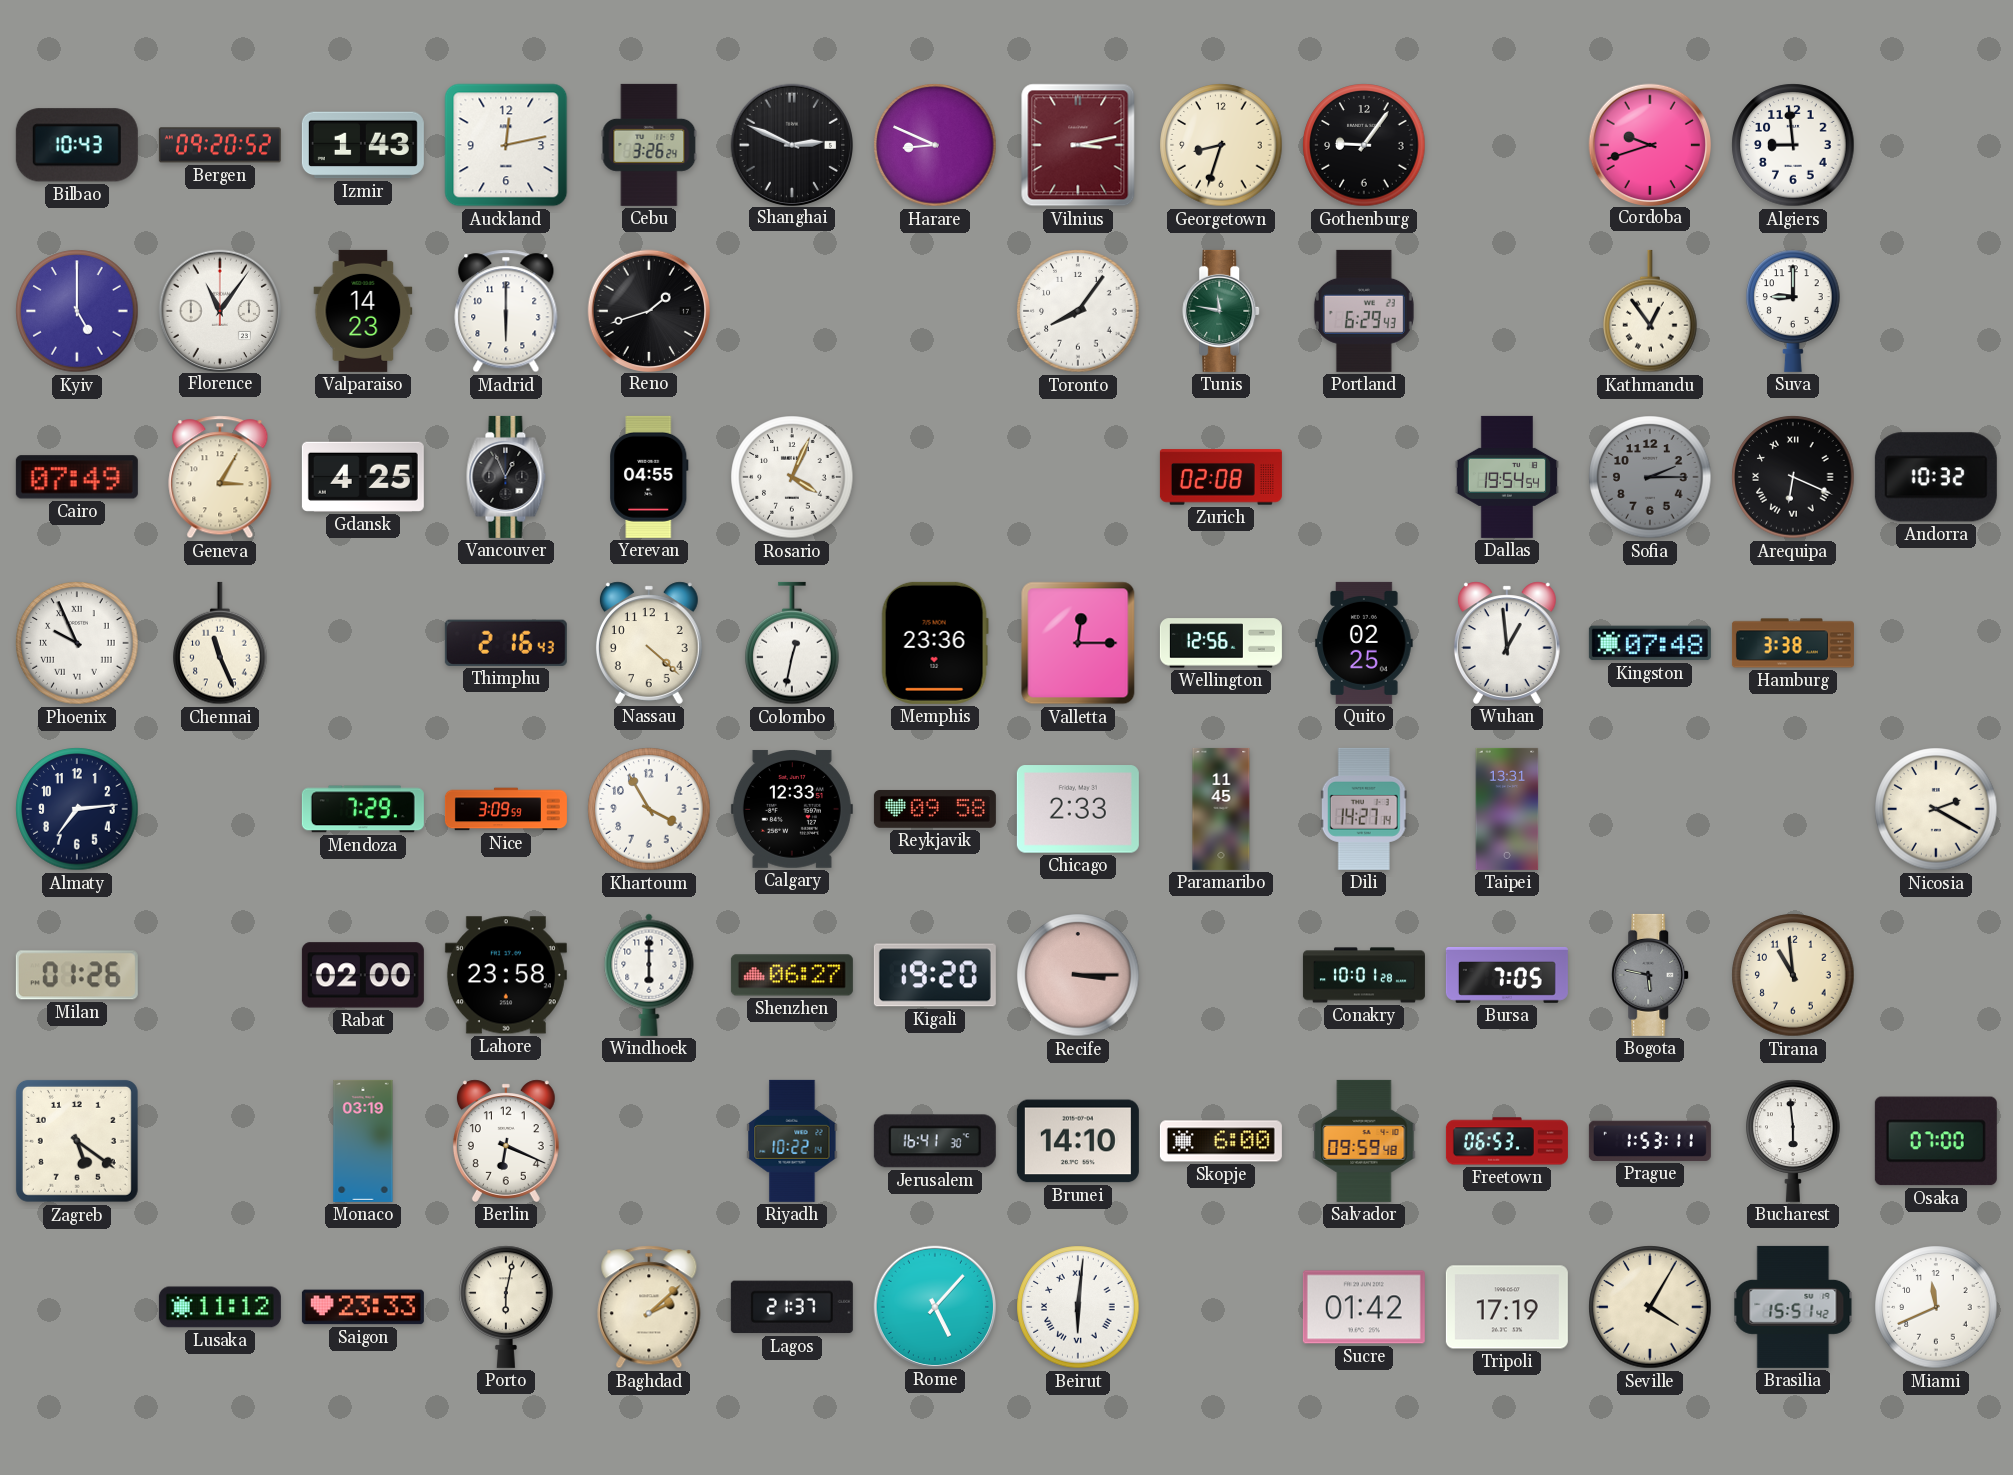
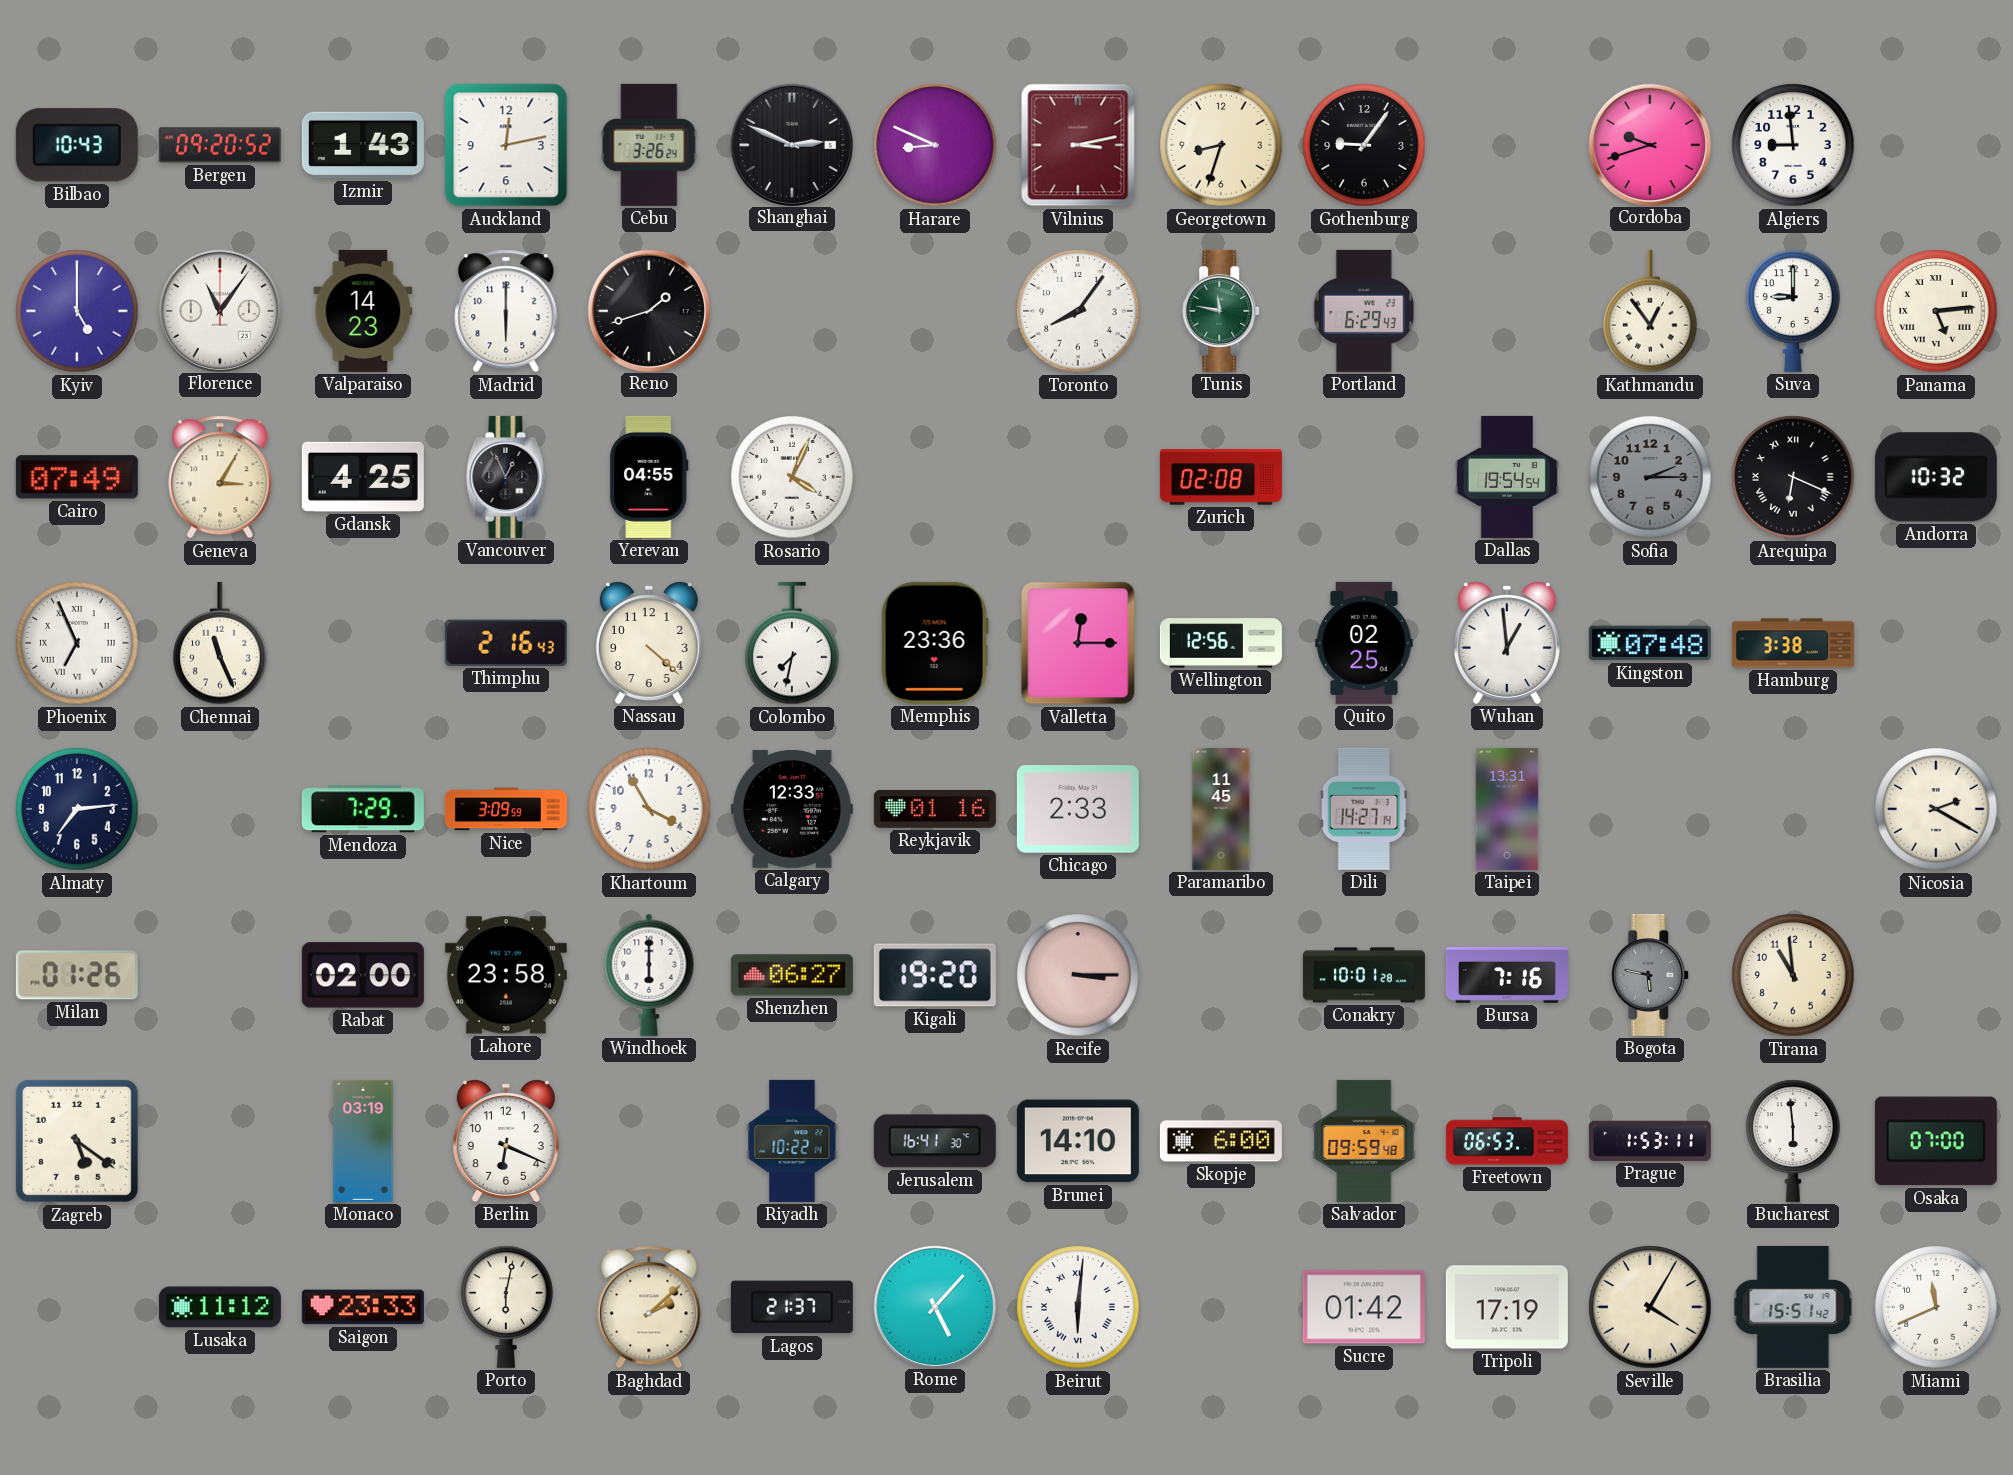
Panama: none -> 5:14 (1936, 311)
Phoenix: 9:56 -> 6:56 (77, 643)
Colombo: 12:32 -> 7:32 (792, 643)
Reykjavik: 09:58 -> 01:16 (935, 809)
Bursa: 7:05 -> 7:16 (1507, 975)
